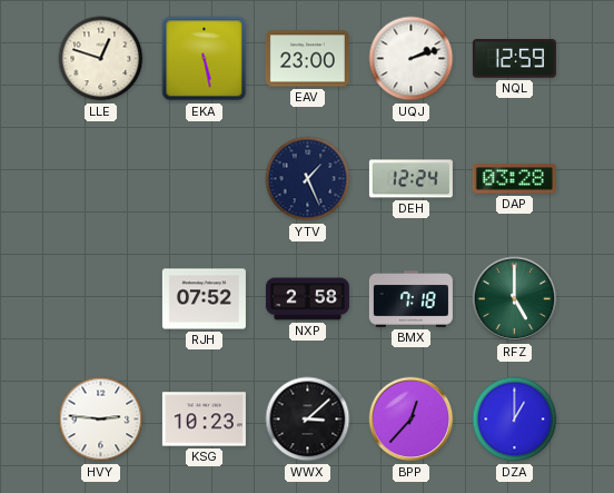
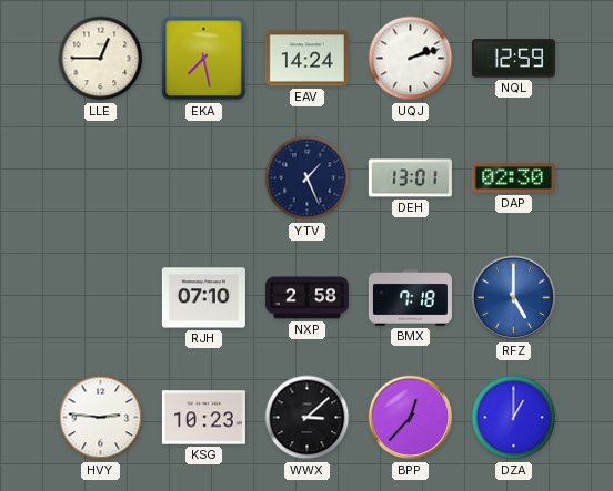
LLE: 12:48 -> 12:45 (101, 59)
EKA: 5:28 -> 7:28 (204, 59)
EAV: 23:00 -> 14:24 (306, 59)
DEH: 12:24 -> 13:01 (410, 178)
DAP: 03:28 -> 02:30 (513, 178)
RJH: 07:52 -> 07:10 (203, 298)
RFZ dial: green -> blue (514, 298)
